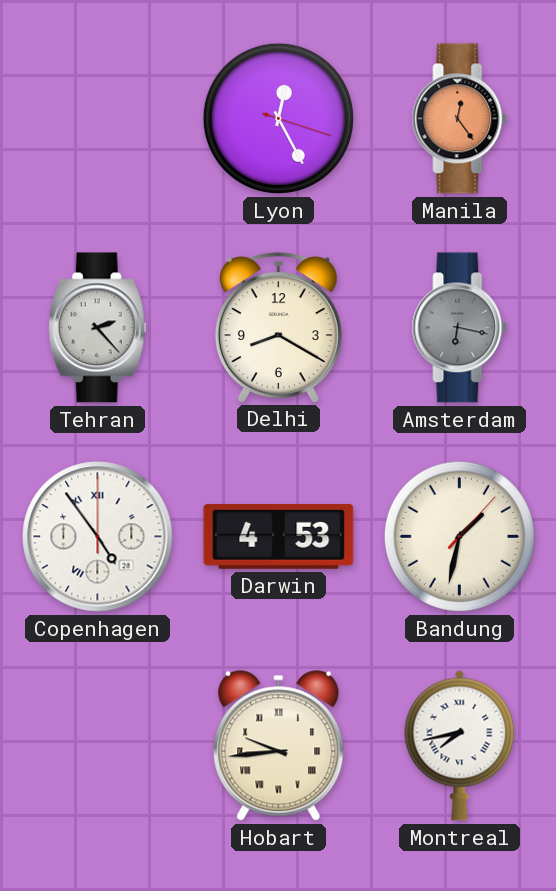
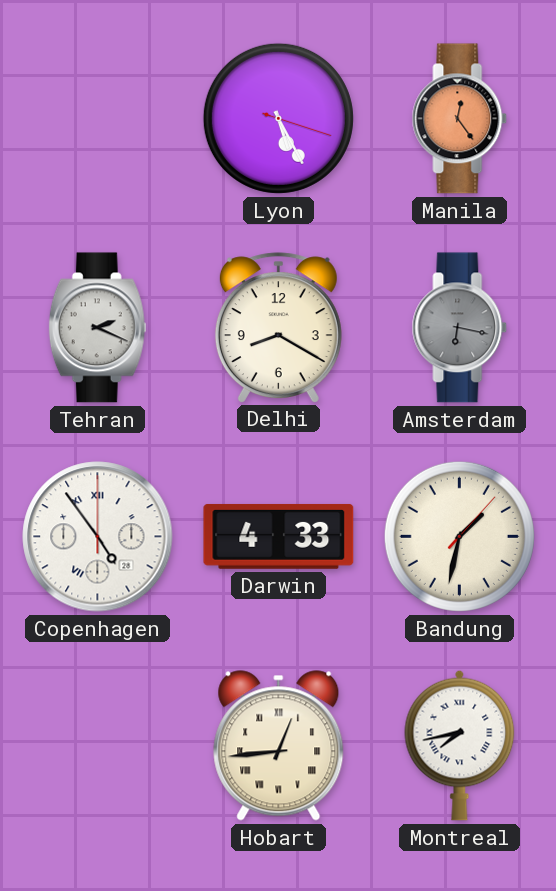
Lyon: 12:25 -> 5:25 (278, 118)
Tehran: 2:23 -> 2:19 (97, 328)
Darwin: 4:53 -> 4:33 (279, 536)
Hobart: 9:44 -> 12:44 (279, 746)
